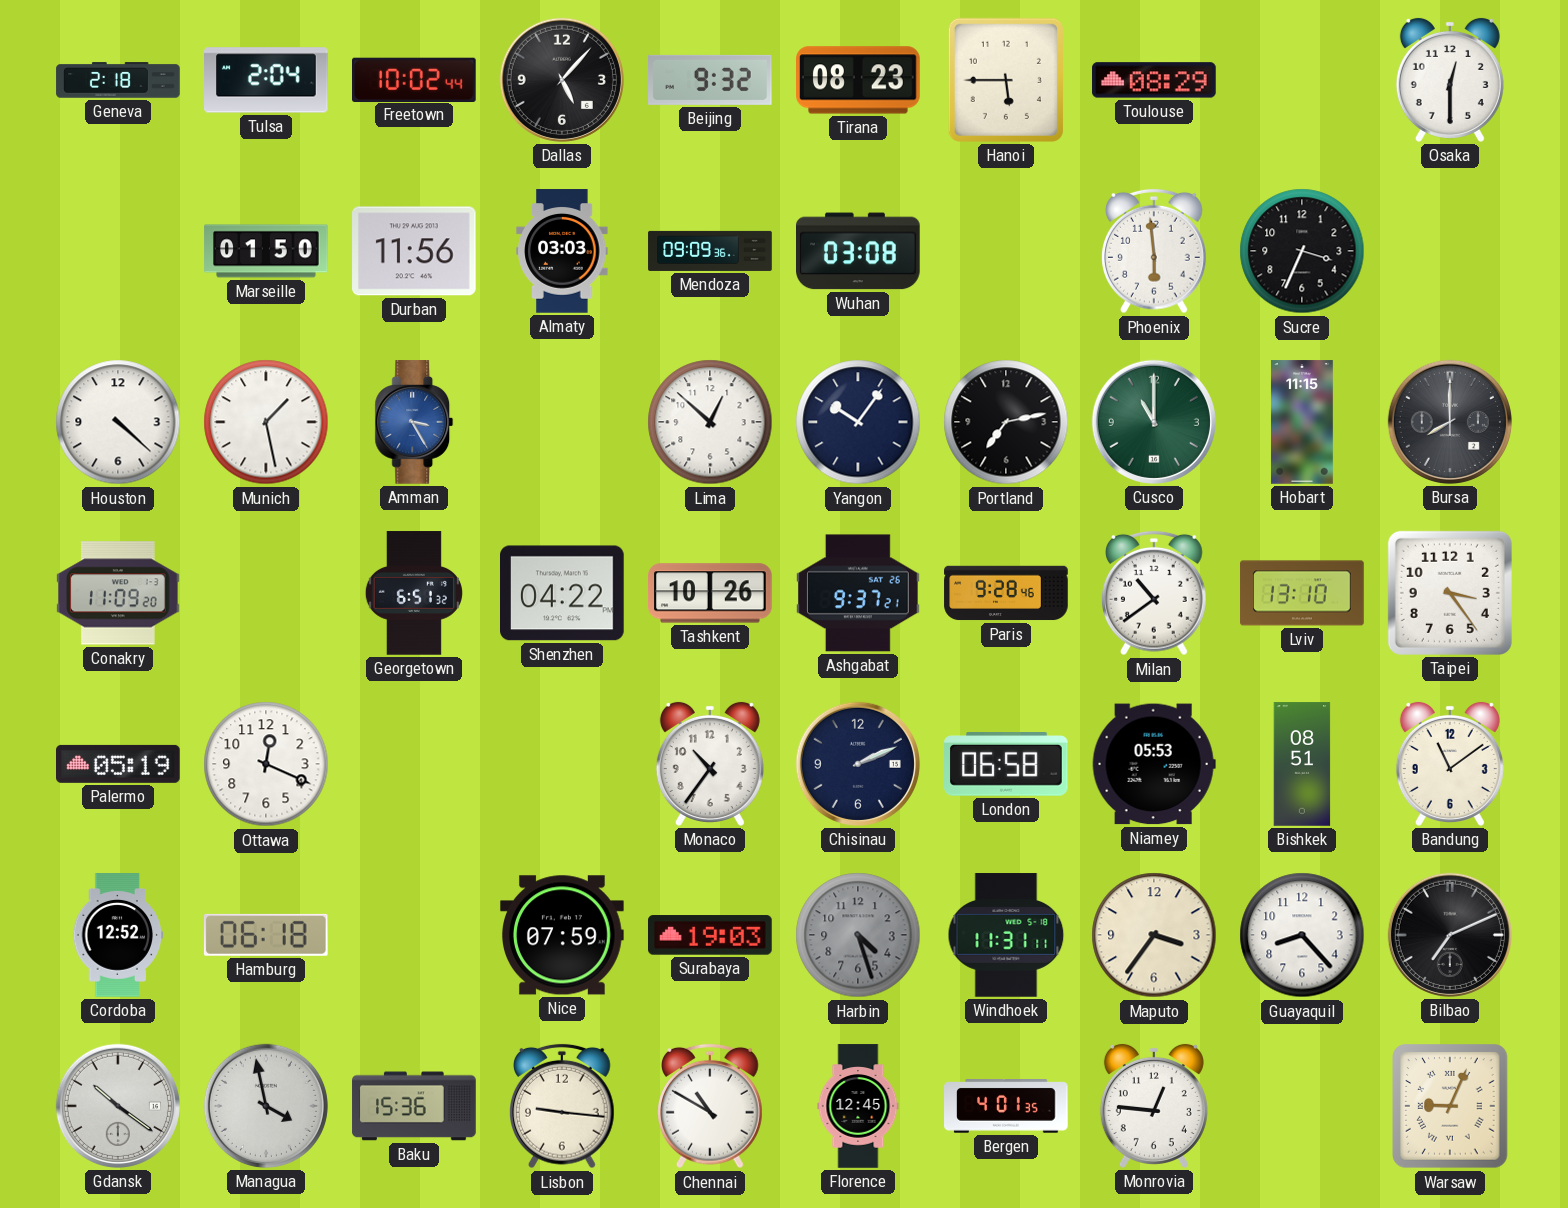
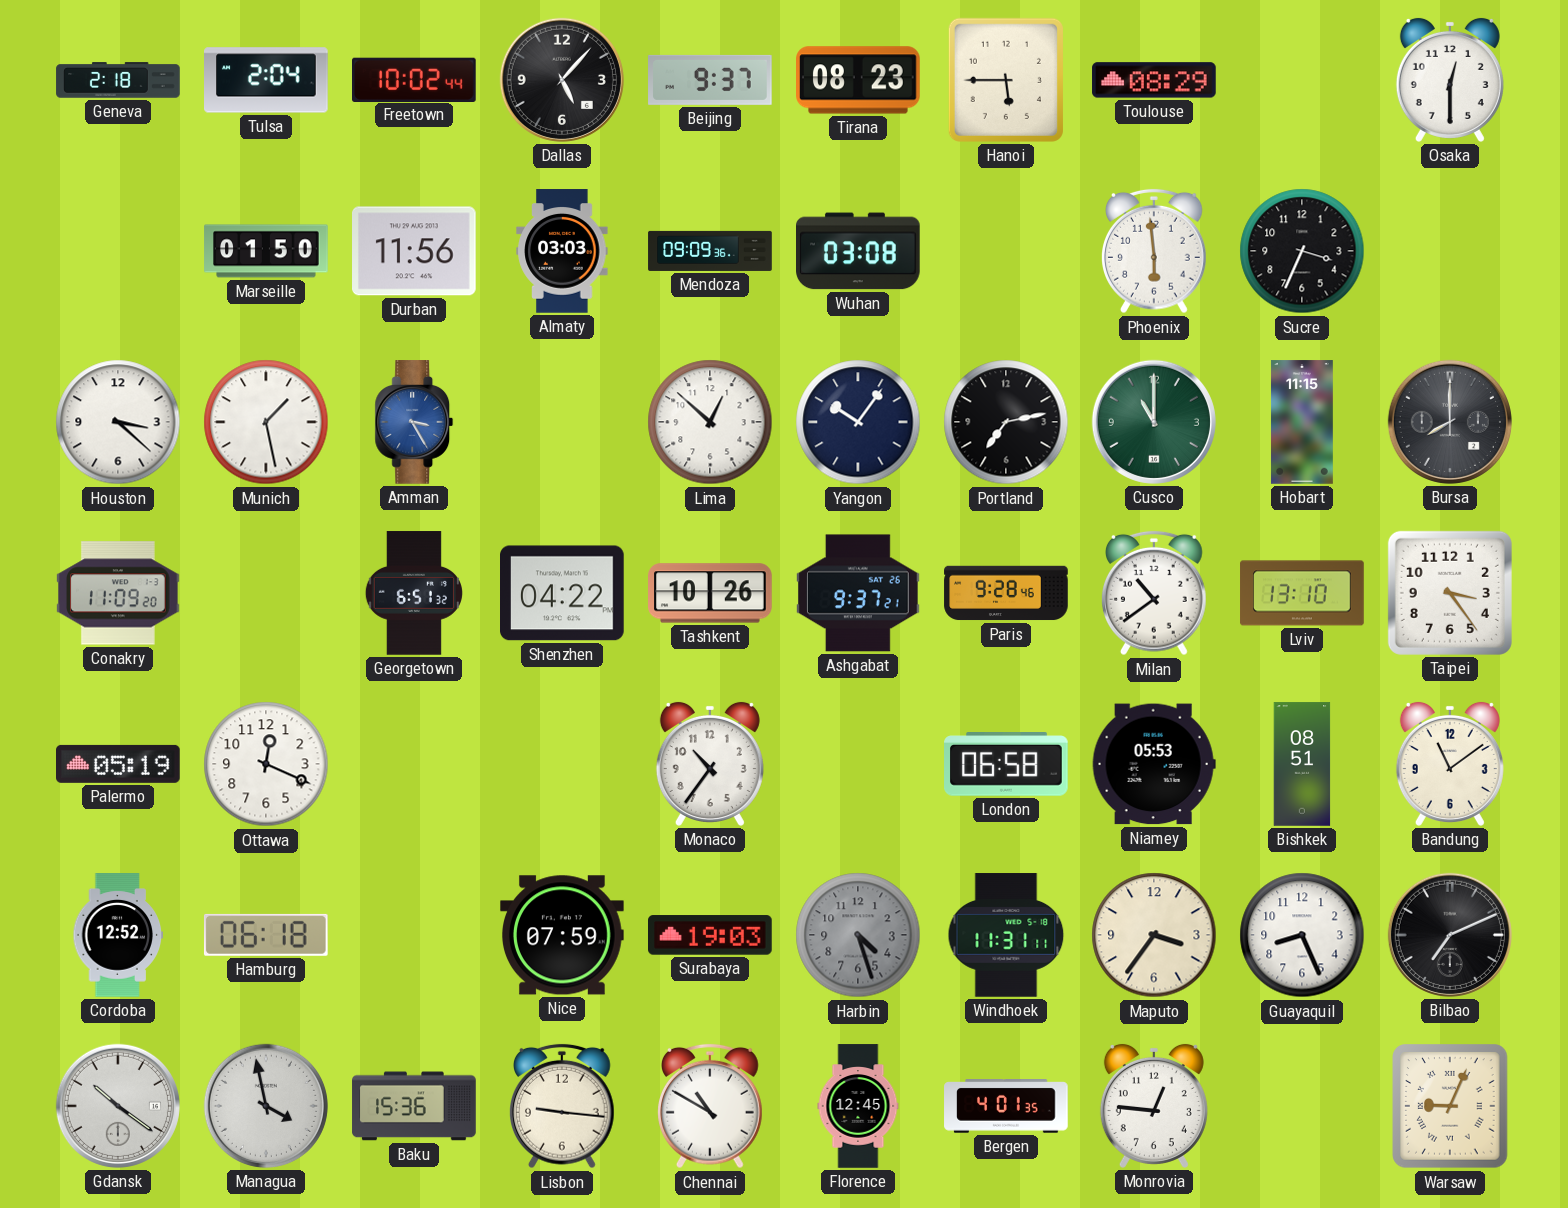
Beijing: 9:32 -> 9:37 (710, 80)
Houston: 4:22 -> 3:22 (118, 422)
Chisinau: 2:11 -> none (858, 764)
Guayaquil: 8:23 -> 8:26 (1302, 935)
